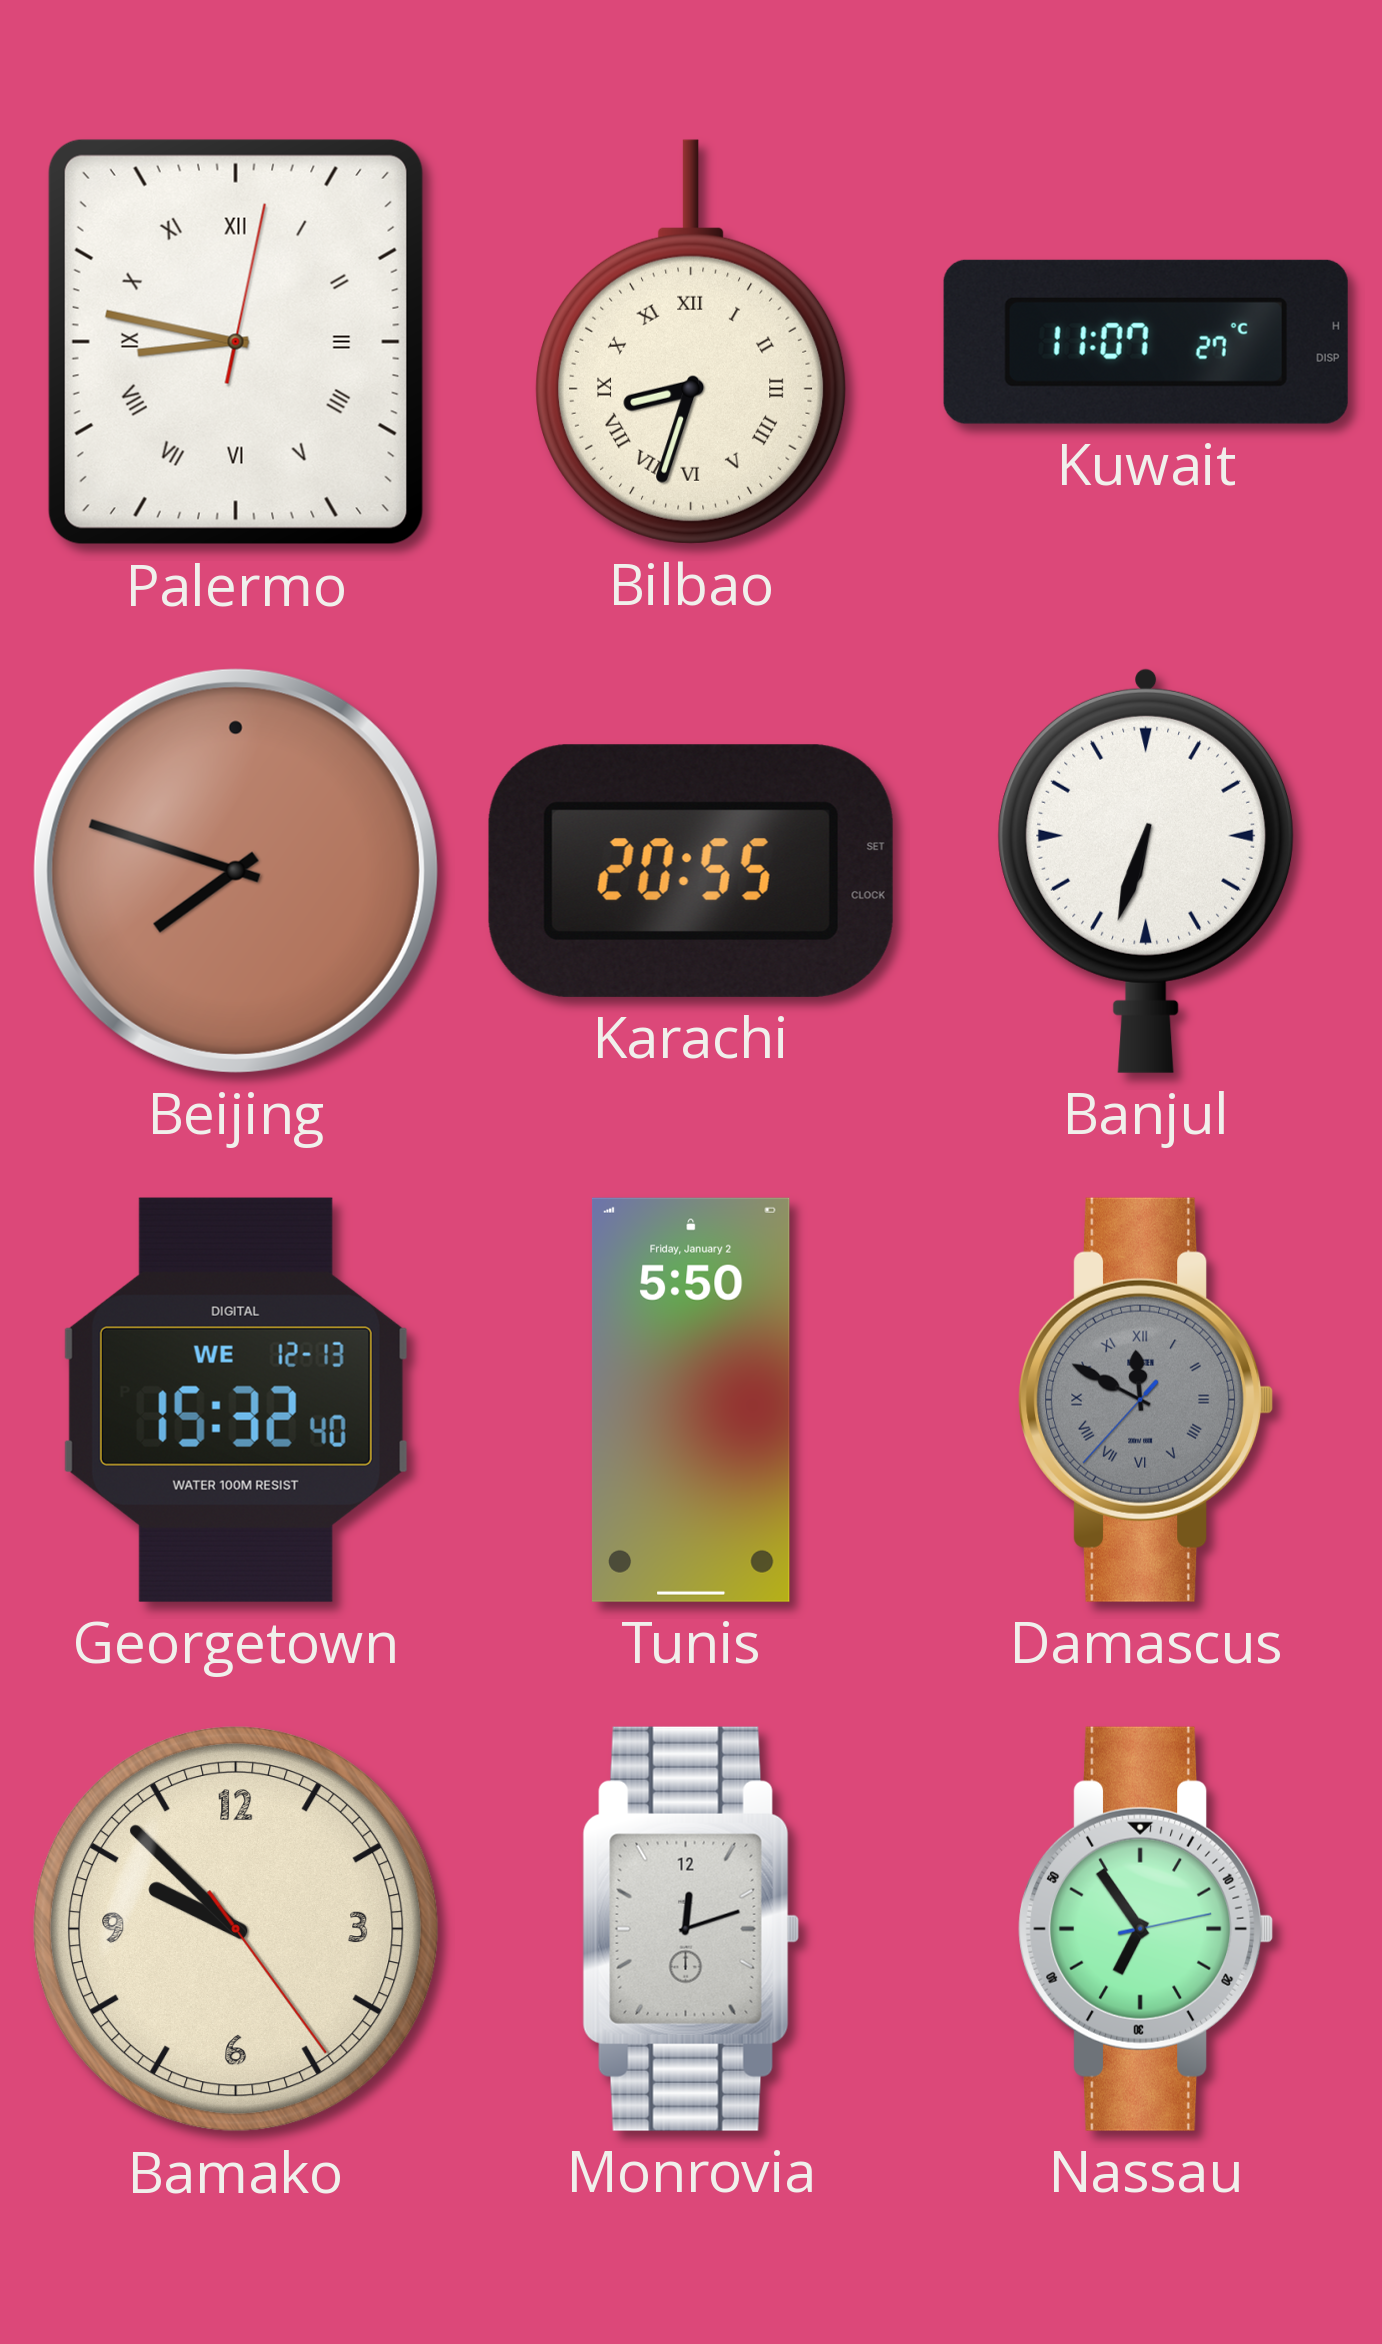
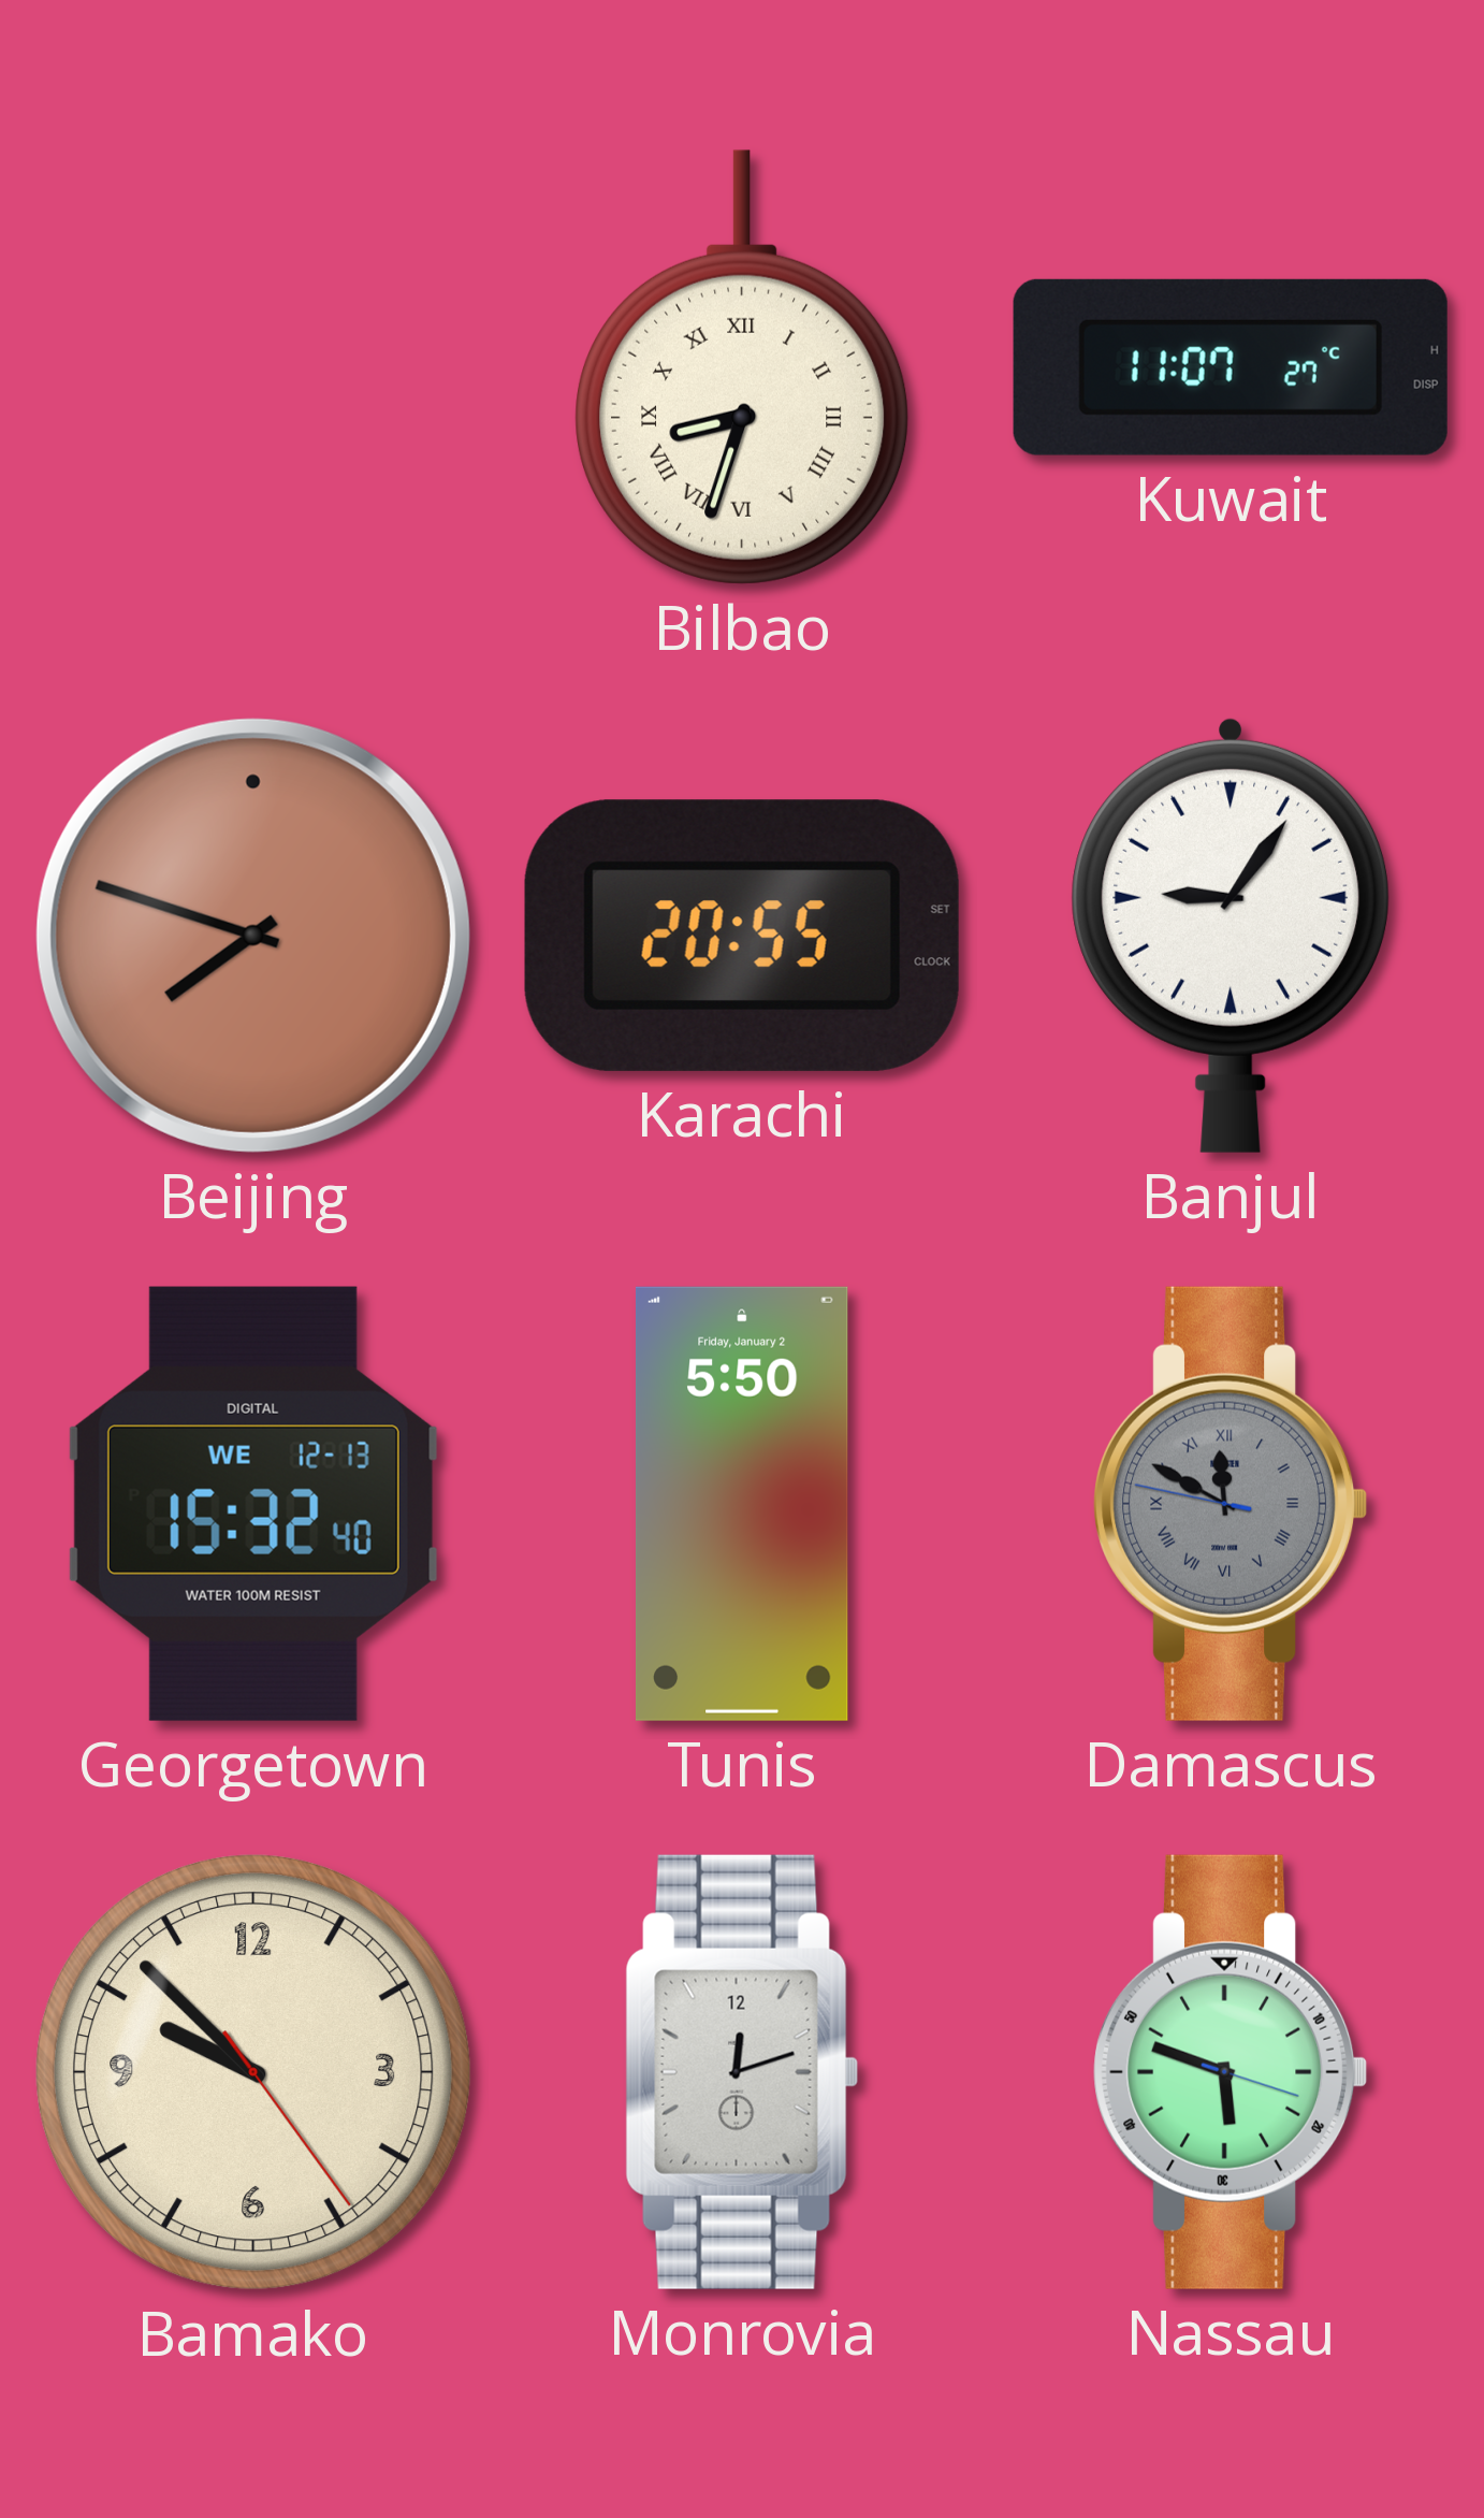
Palermo: 8:47 -> none (236, 342)
Banjul: 6:33 -> 9:06 (1231, 935)
Damascus: 11:49:37 -> 11:49:47 (1231, 1504)
Nassau: 6:54 -> 5:48 (1231, 2072)
